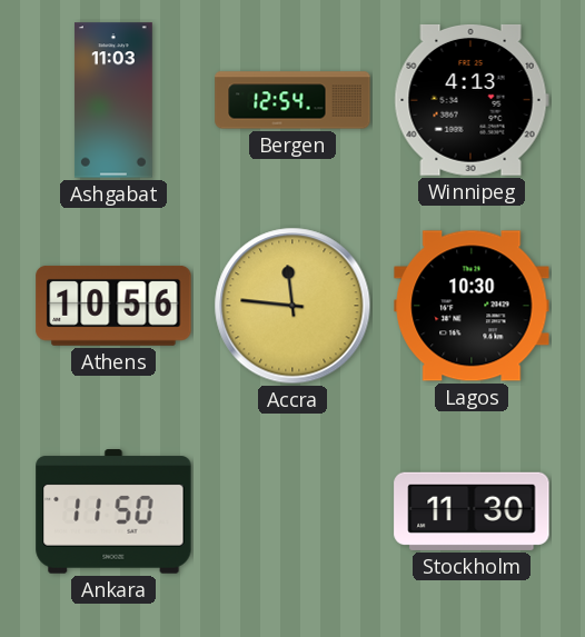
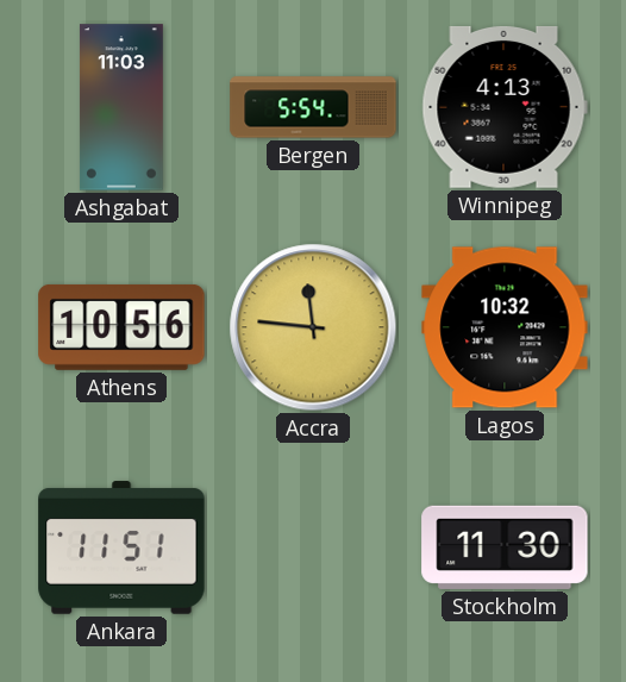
Bergen: 12:54 -> 5:54 (313, 107)
Lagos: 10:30 -> 10:32 (505, 327)
Ankara: 11:50 -> 11:51 (121, 548)
